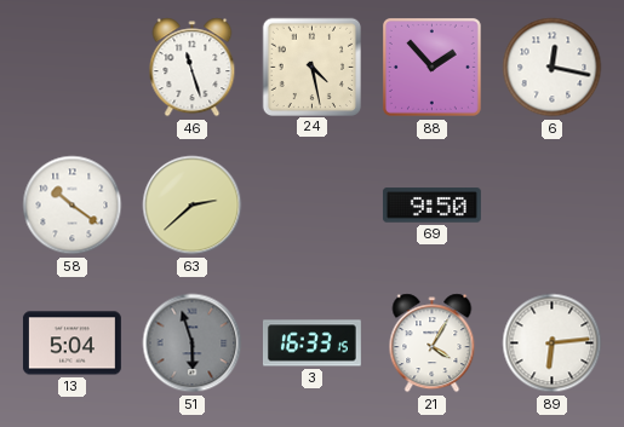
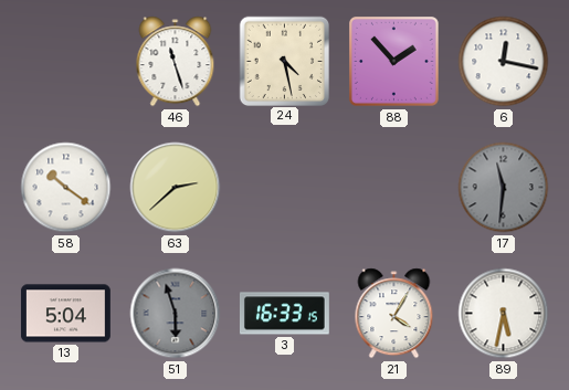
69: 9:50 -> none (431, 206)
17: none -> 11:31 (504, 188)
89: 6:14 -> 5:32 (504, 314)
